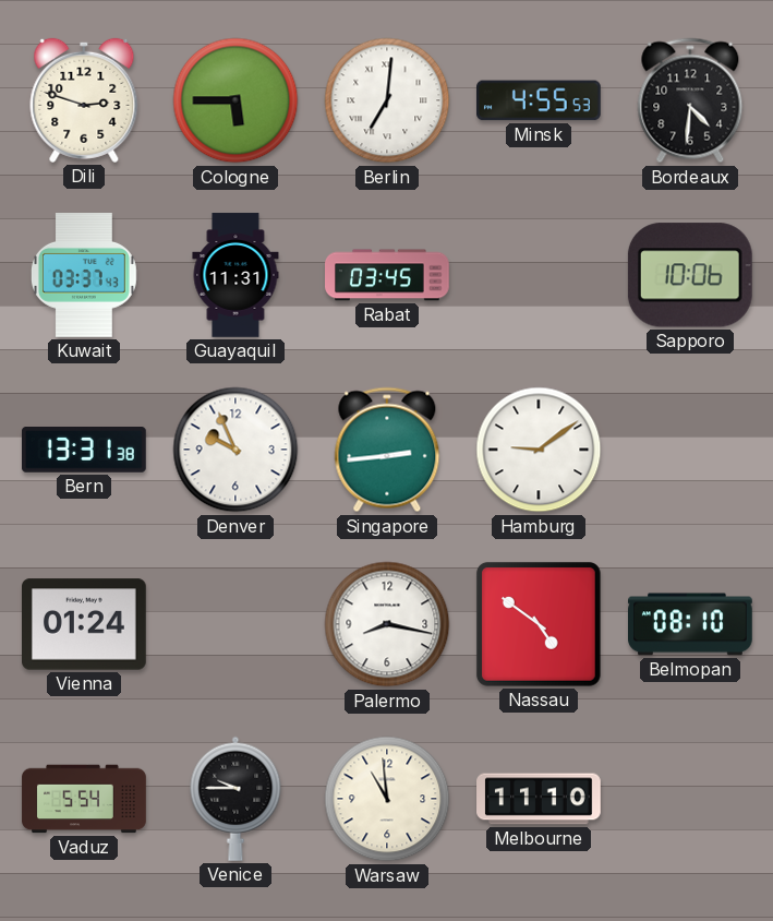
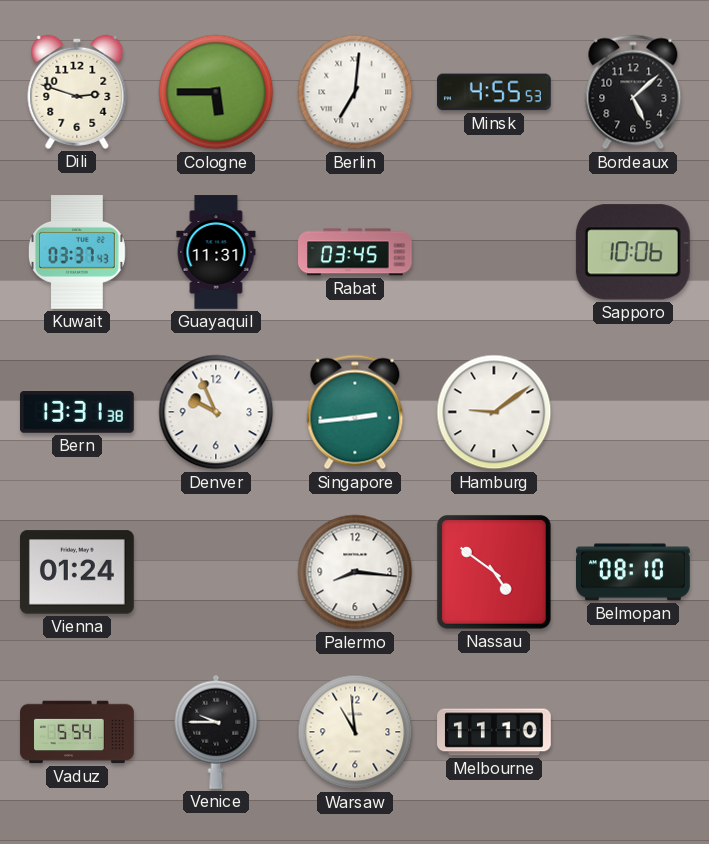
Bordeaux: 4:31 -> 5:08 (633, 92)
Palermo: 8:17 -> 8:16 (355, 572)
